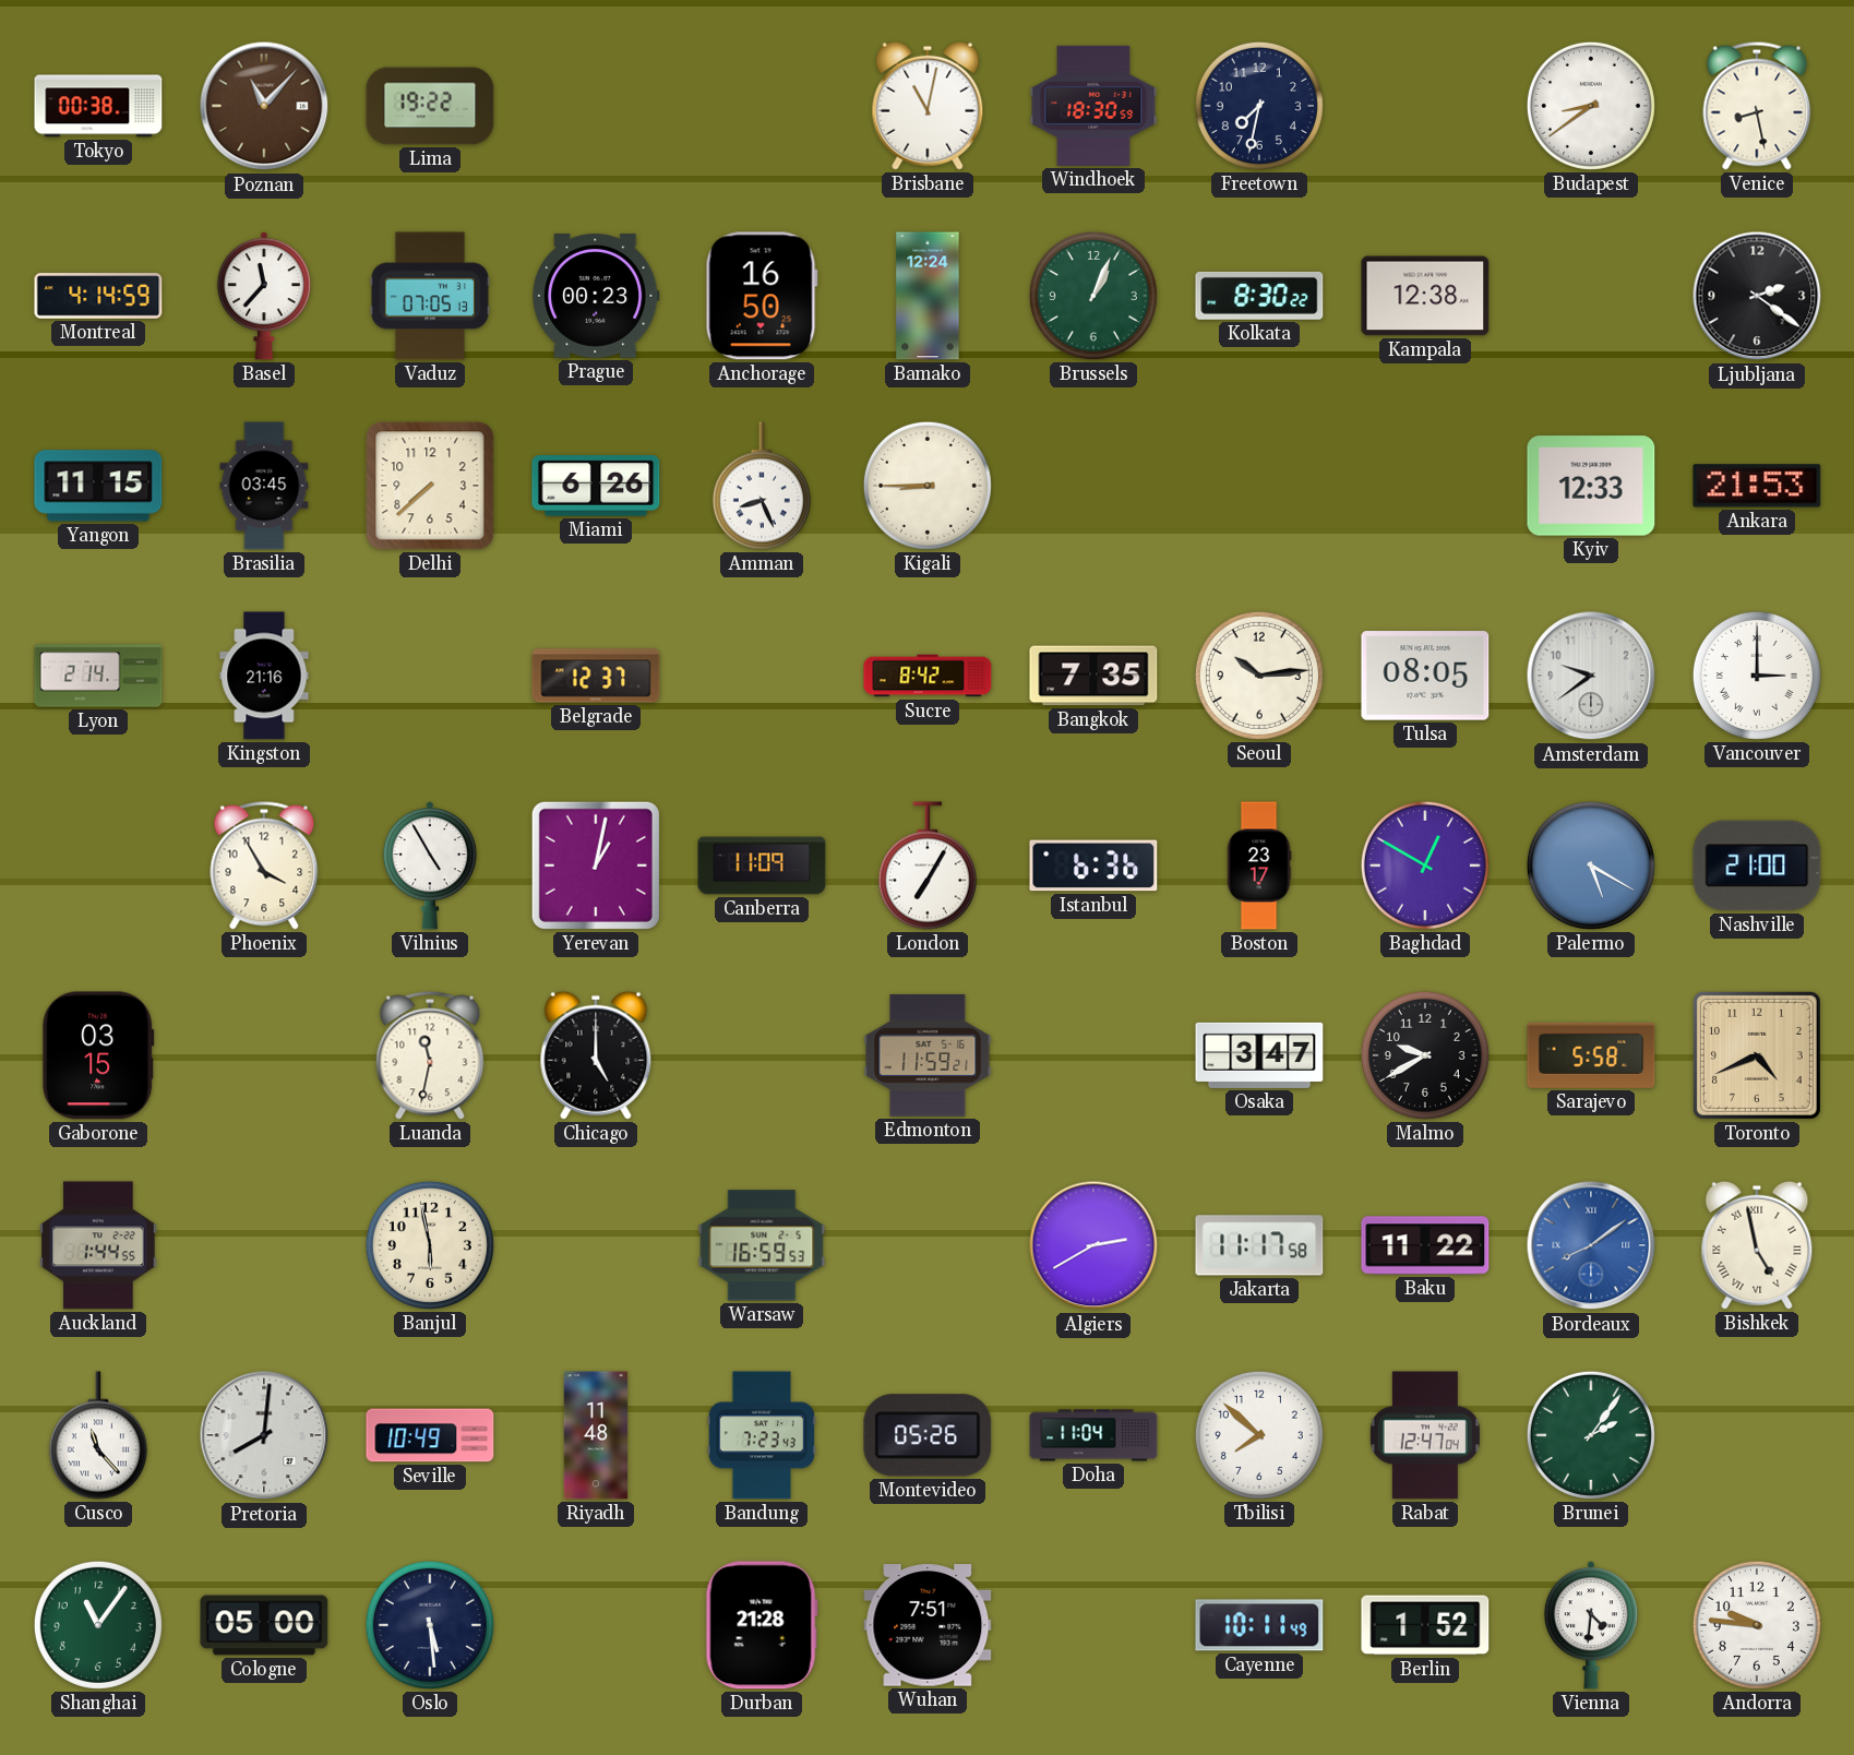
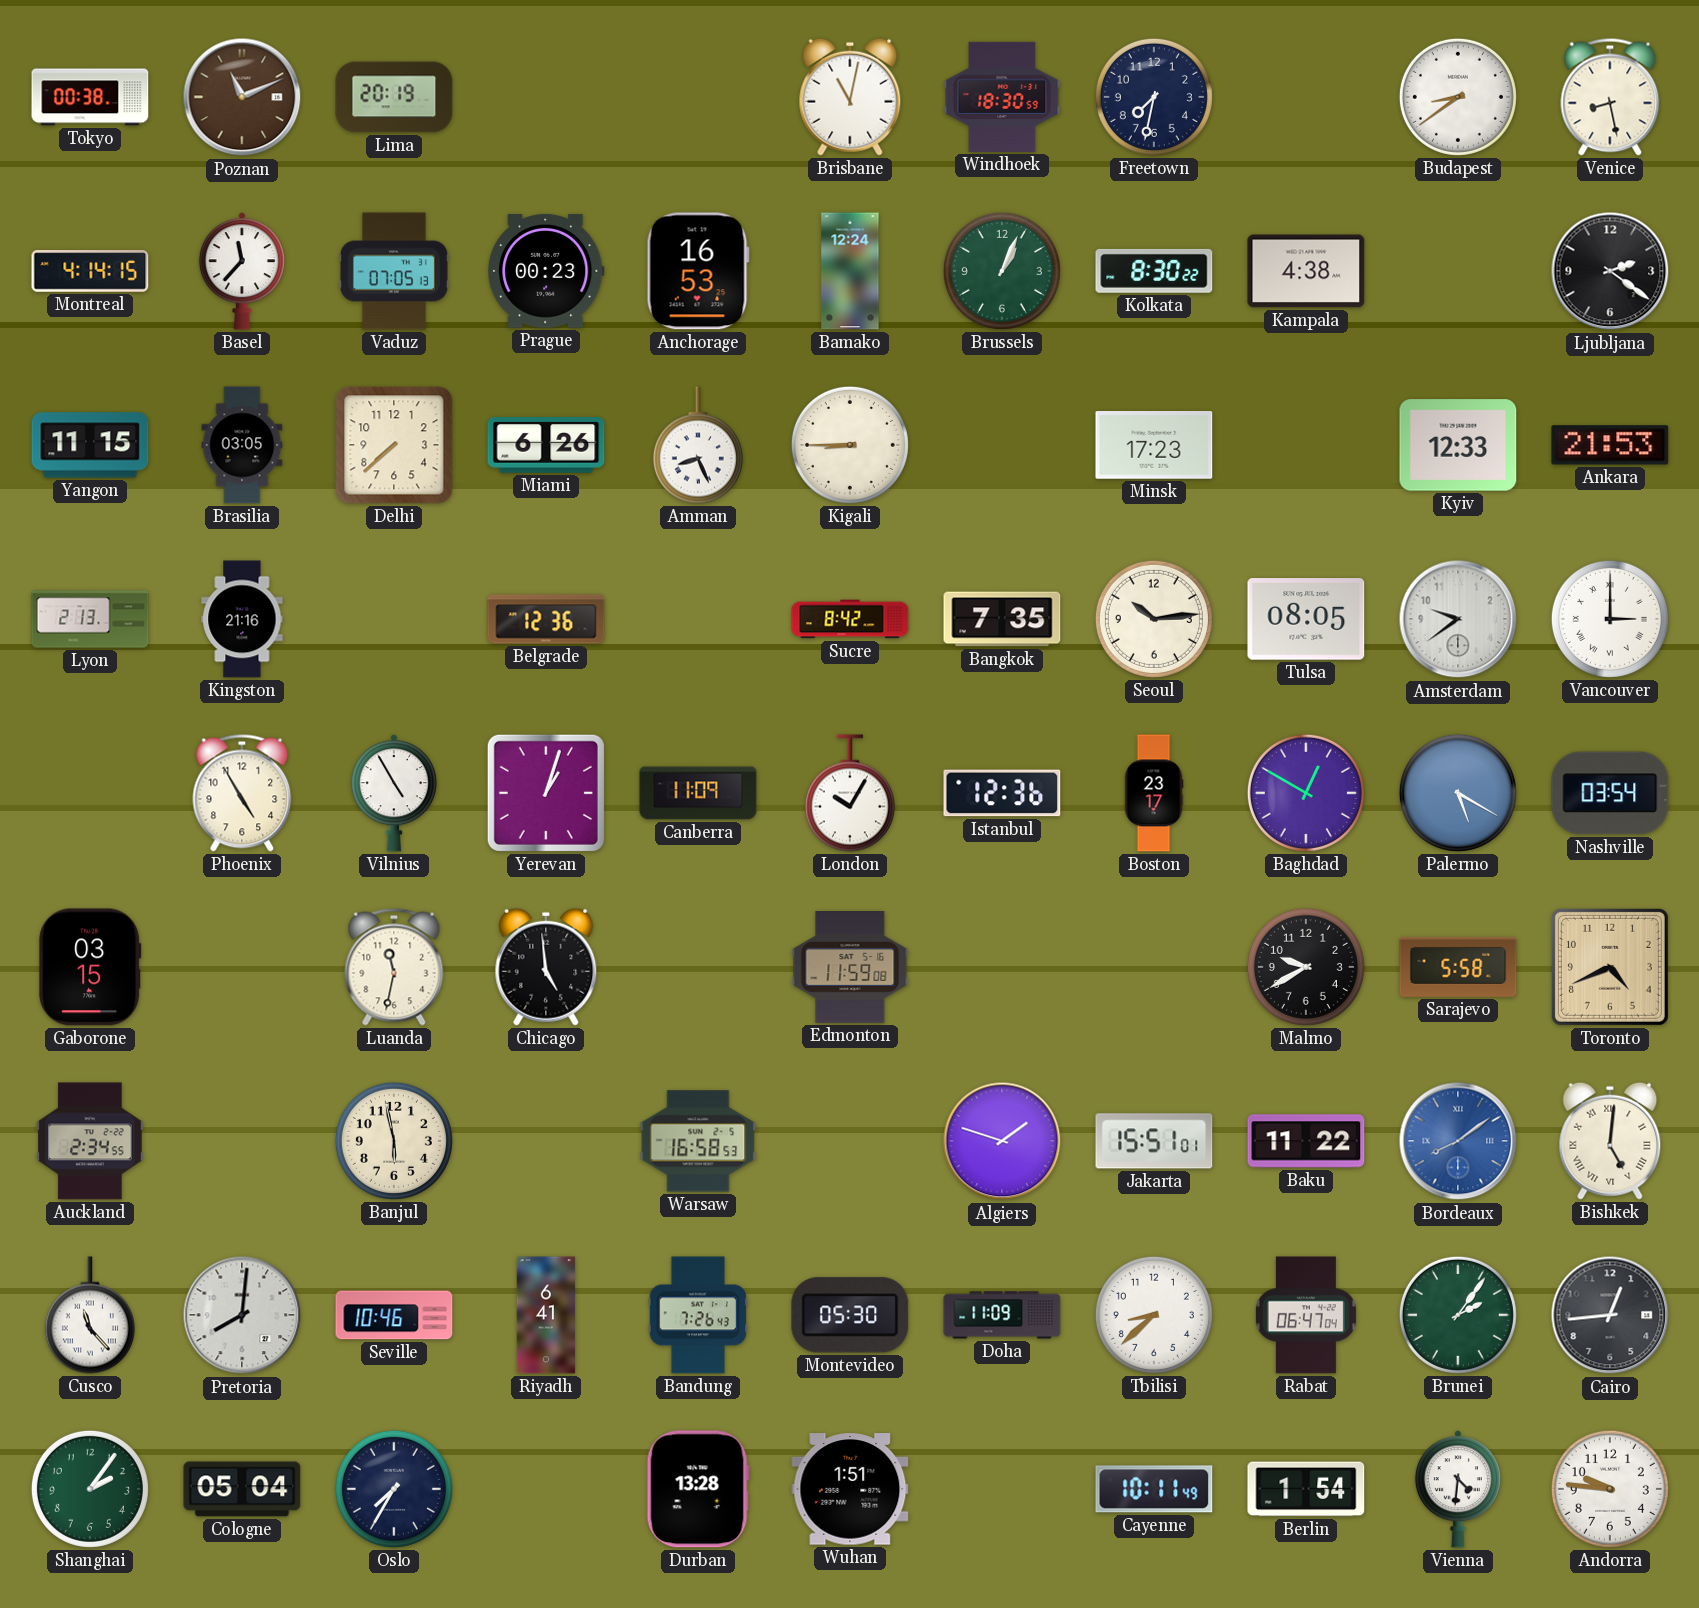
Poznan: 11:07 -> 11:11 (242, 97)
Lima: 19:22 -> 20:19 (394, 97)
Montreal: 4:14:59 -> 4:14:15 (90, 271)
Anchorage: 16:50 -> 16:53 (698, 271)
Kampala: 12:38 -> 4:38 (1306, 271)
Brasilia: 03:45 -> 03:05 (242, 445)
Minsk: none -> 17:23 (1154, 446)
Lyon: 2:14 -> 2:13 (90, 619)
Belgrade: 12:37 -> 12:36 (546, 619)
Phoenix: 3:55 -> 4:55 (242, 793)
Yerevan: 1:02 -> 1:03 (546, 793)
London: 7:05 -> 10:05 (850, 793)
Istanbul: 6:36 -> 12:36 (1002, 793)
Nashville: 21:00 -> 03:54 (1610, 793)
Chicago: 5:00 -> 4:59 (546, 967)
Edmonton: 11:59:21 -> 11:59:08 (850, 967)
Osaka: 3:47 -> none (1259, 1055)
Auckland: 1:44 -> 2:34 (90, 1141)
Warsaw: 16:59 -> 16:58 (698, 1141)
Algiers: 2:40 -> 1:48 (1002, 1141)
Jakarta: 11:17 -> 15:51 (1154, 1141)
Bishkek: 4:58 -> 5:01 (1610, 1141)
Seville: 10:49 -> 10:46 (394, 1315)
Riyadh: 11:48 -> 6:41 (546, 1315)
Bandung: 7:23 -> 7:26 (698, 1315)
Montevideo: 05:26 -> 05:30 (850, 1315)
Doha: 11:04 -> 11:09 (1002, 1315)
Tbilisi: 7:52 -> 8:38 (1154, 1315)
Rabat: 12:47 -> 06:47 (1306, 1315)
Cairo: none -> 12:44 (1610, 1315)
Shanghai: 11:06 -> 2:06 (90, 1489)
Cologne: 05:00 -> 05:04 (242, 1489)
Oslo: 5:29 -> 7:35 (394, 1489)
Durban: 21:28 -> 13:28 (698, 1489)
Wuhan: 7:51 -> 1:51 (850, 1489)
Berlin: 1:52 -> 1:54 (1306, 1489)
